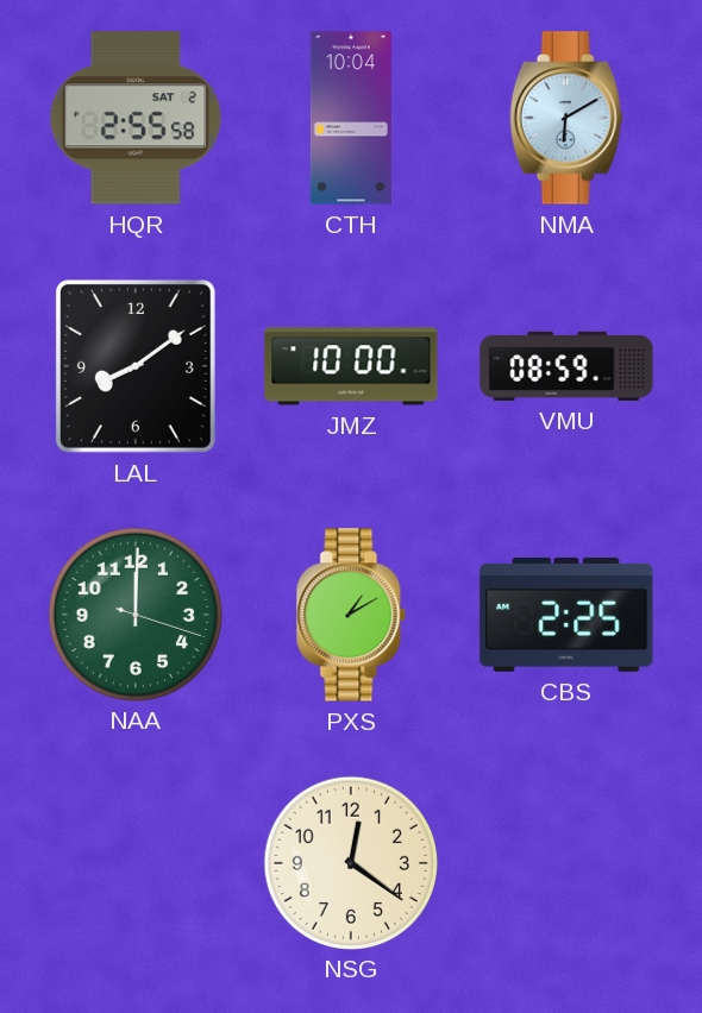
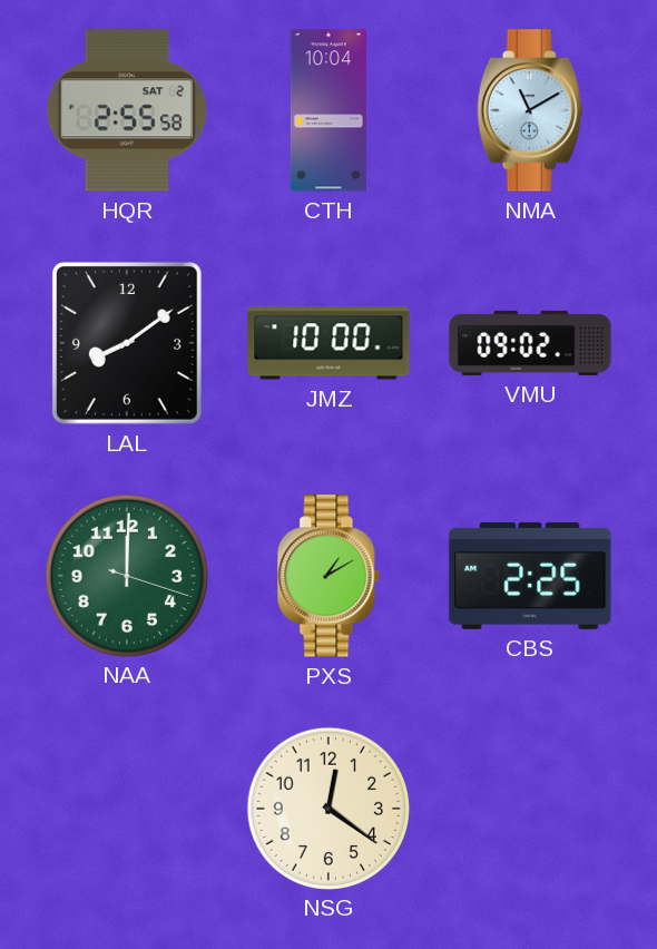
NMA: 6:10 -> 11:10 (530, 110)
VMU: 08:59 -> 09:02 (530, 343)
